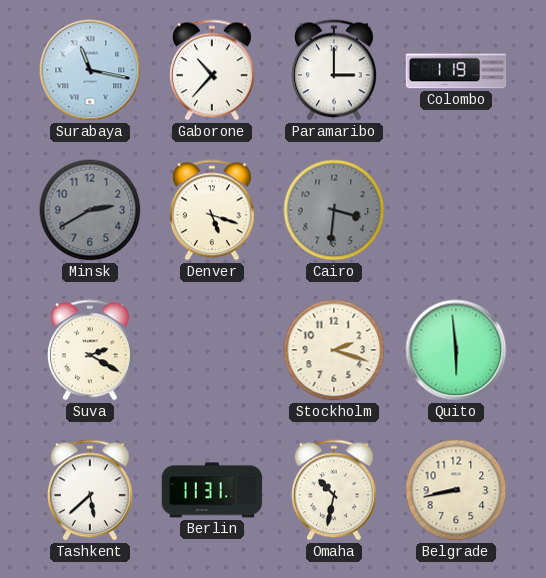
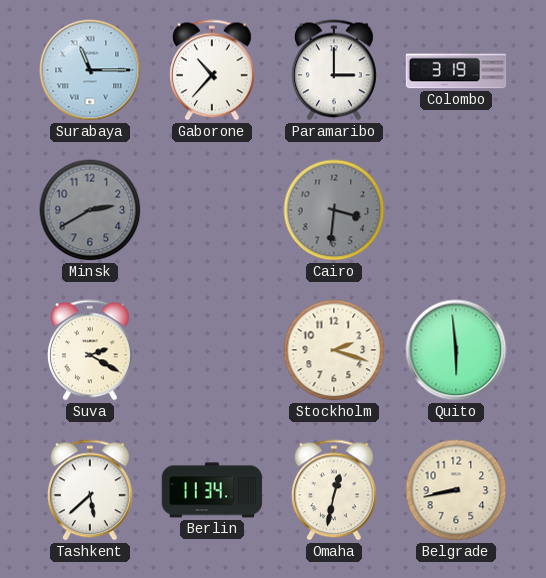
Surabaya: 11:17 -> 11:15 (90, 70)
Colombo: 1:19 -> 3:19 (456, 70)
Denver: 5:18 -> none (212, 210)
Berlin: 11:31 -> 11:34 (212, 490)
Omaha: 10:32 -> 12:32 (334, 490)
